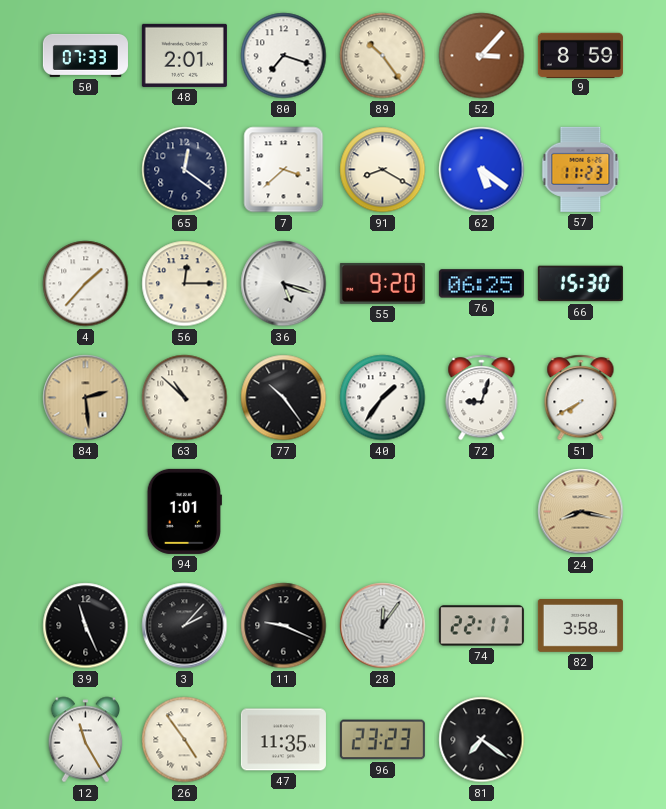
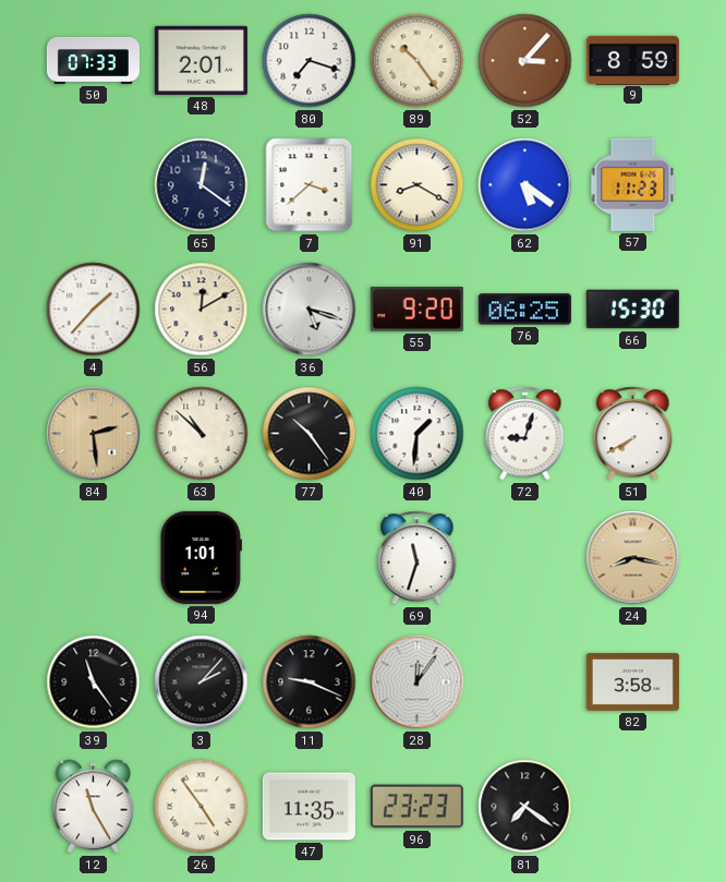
56: 12:15 -> 12:10 (202, 310)
40: 1:36 -> 1:31 (418, 434)
69: none -> 11:33 (418, 558)
39: 11:26 -> 11:24 (94, 682)
74: 22:17 -> none (481, 626)
